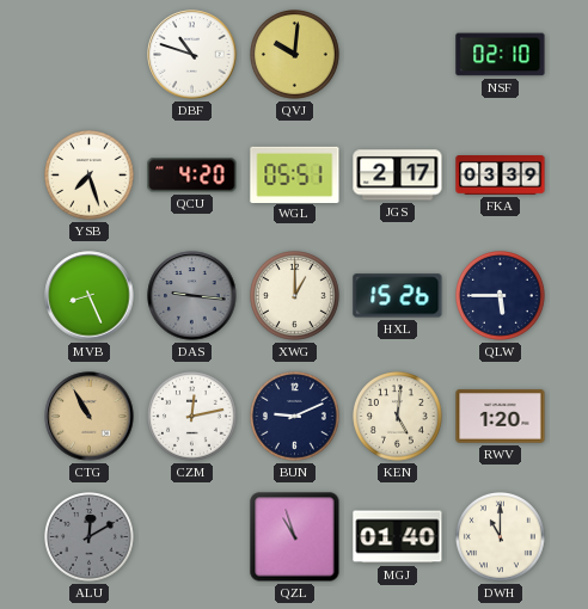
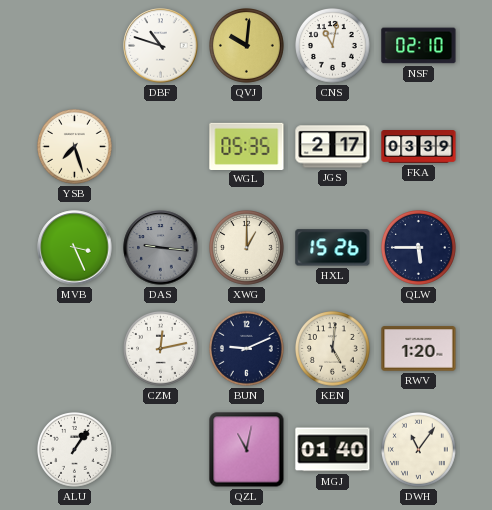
CNS: none -> 11:02 (333, 46)
QCU: 4:20 -> none (192, 176)
WGL: 05:51 -> 05:35 (247, 146)
MVB: 8:26 -> 3:26 (75, 248)
CTG: 10:55 -> none (90, 417)
ALU: 12:10 -> 1:06 (75, 450)
ALU dial: grey -> white (75, 450)
QZL: 10:57 -> 11:02 (247, 450)
DWH: 11:00 -> 11:06 (419, 450)
